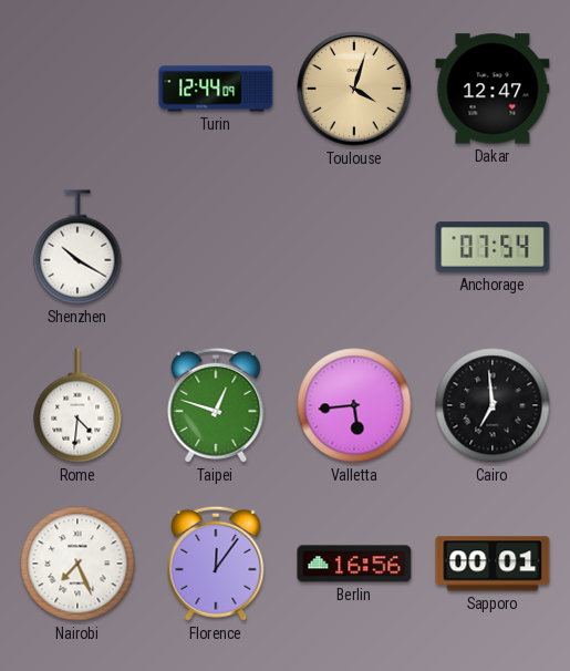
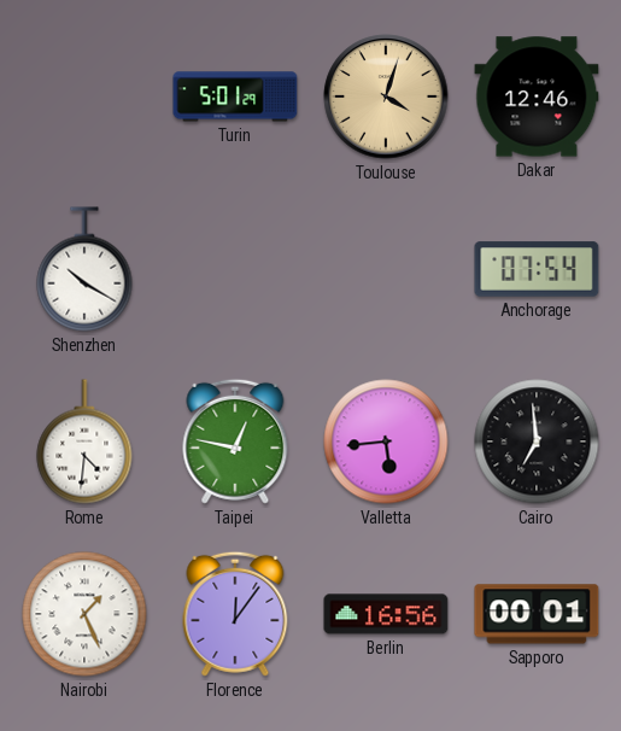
Turin: 12:44 -> 5:01 (235, 97)
Dakar: 12:47 -> 12:46 (537, 97)
Taipei: 12:48 -> 12:47 (235, 441)
Nairobi: 7:26 -> 1:26 (84, 614)
